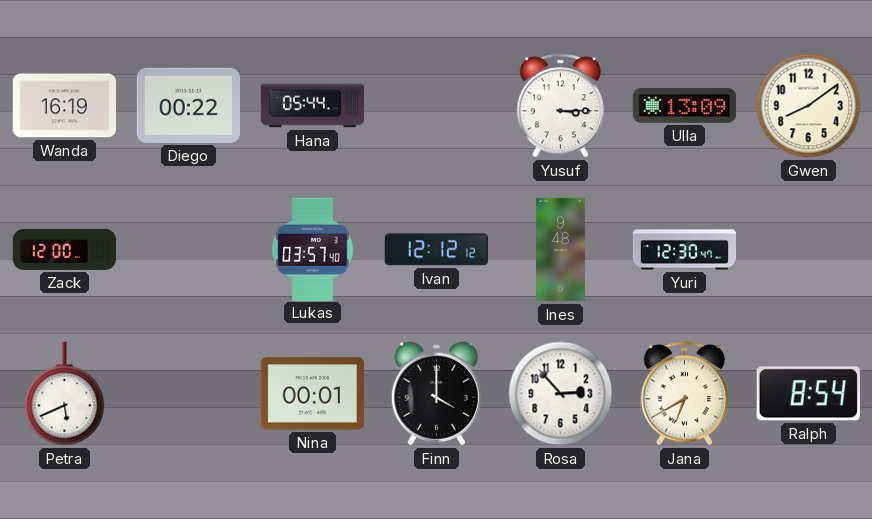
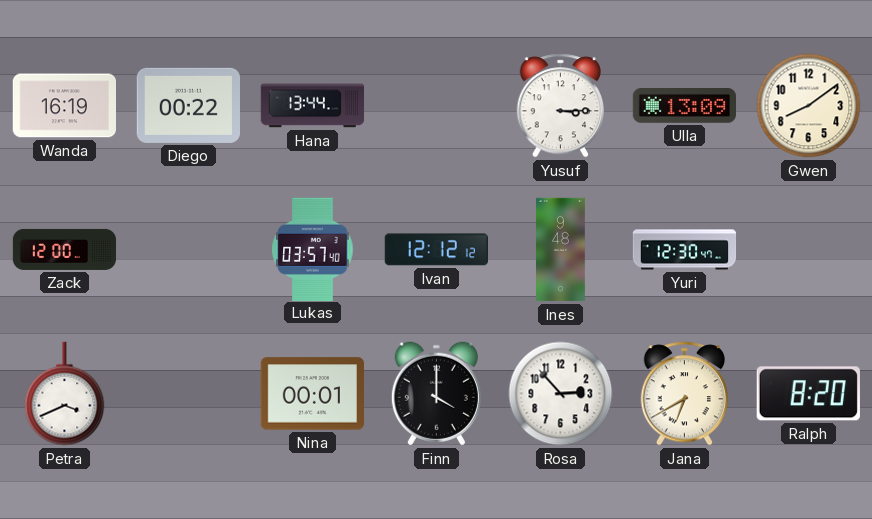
Hana: 05:44 -> 13:44 (313, 106)
Petra: 5:41 -> 3:41 (65, 394)
Ralph: 8:54 -> 8:20 (808, 394)
